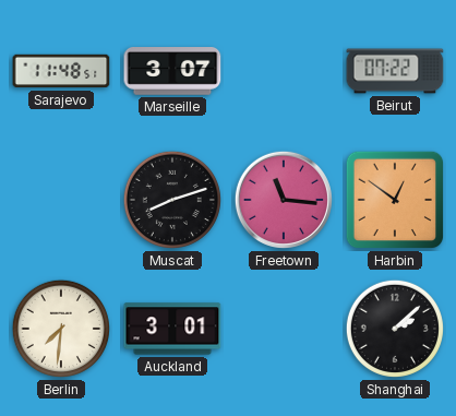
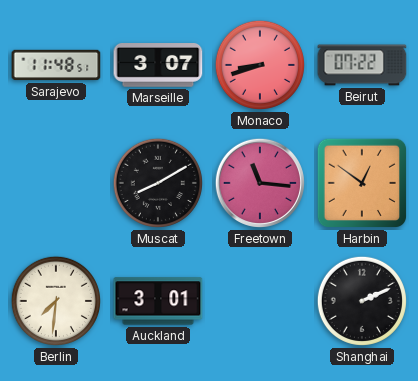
Monaco: none -> 8:42 (260, 65)
Muscat: 8:12 -> 8:10 (158, 183)
Shanghai: 2:08 -> 2:11 (362, 301)
